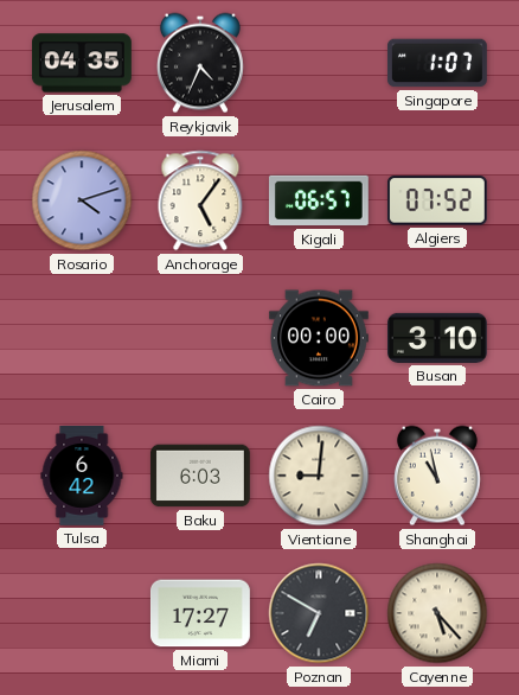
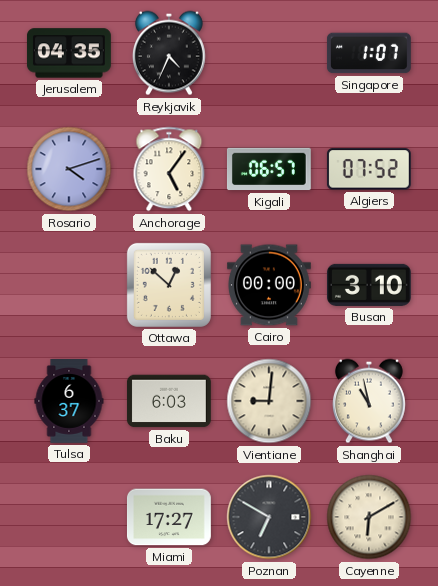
Ottawa: none -> 12:52 (169, 285)
Tulsa: 6:42 -> 6:37 (69, 402)
Cayenne: 5:23 -> 6:10 (369, 517)
